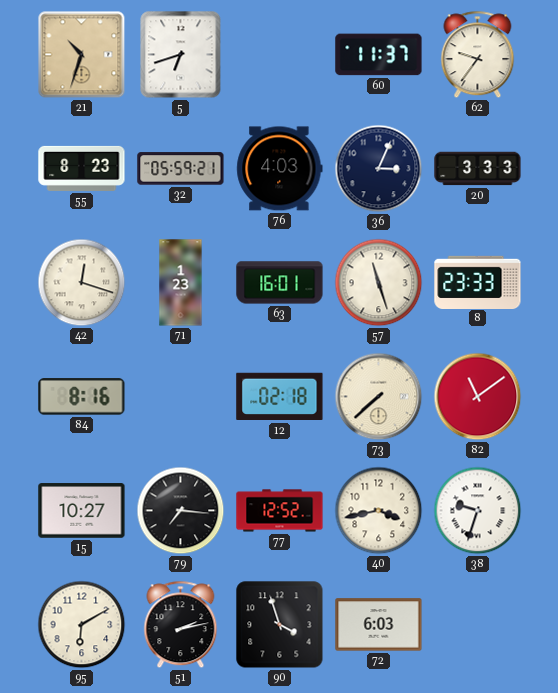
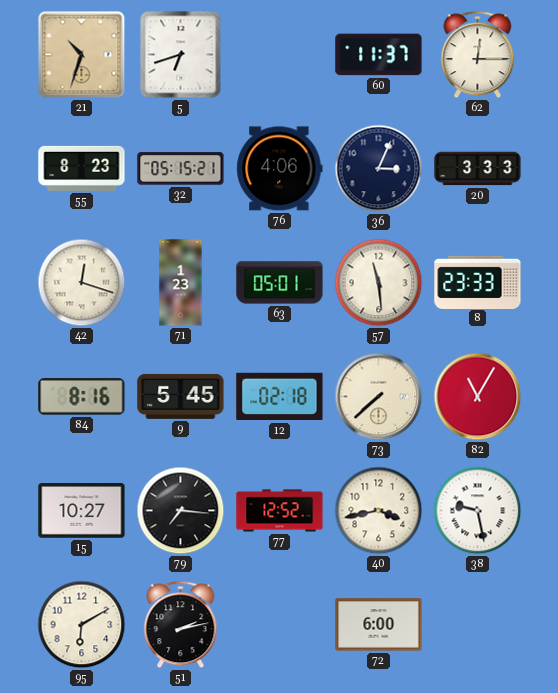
62: 9:36 -> 12:15 (478, 55)
32: 05:59 -> 05:15 (181, 169)
76: 4:03 -> 4:06 (280, 169)
63: 16:01 -> 05:01 (280, 283)
57: 11:27 -> 11:29 (379, 283)
9: none -> 5:45 (181, 396)
82: 11:09 -> 11:05 (478, 397)
38: 9:33 -> 9:28 (478, 511)
90: 3:57 -> none (280, 625)
72: 6:03 -> 6:00 (379, 625)
